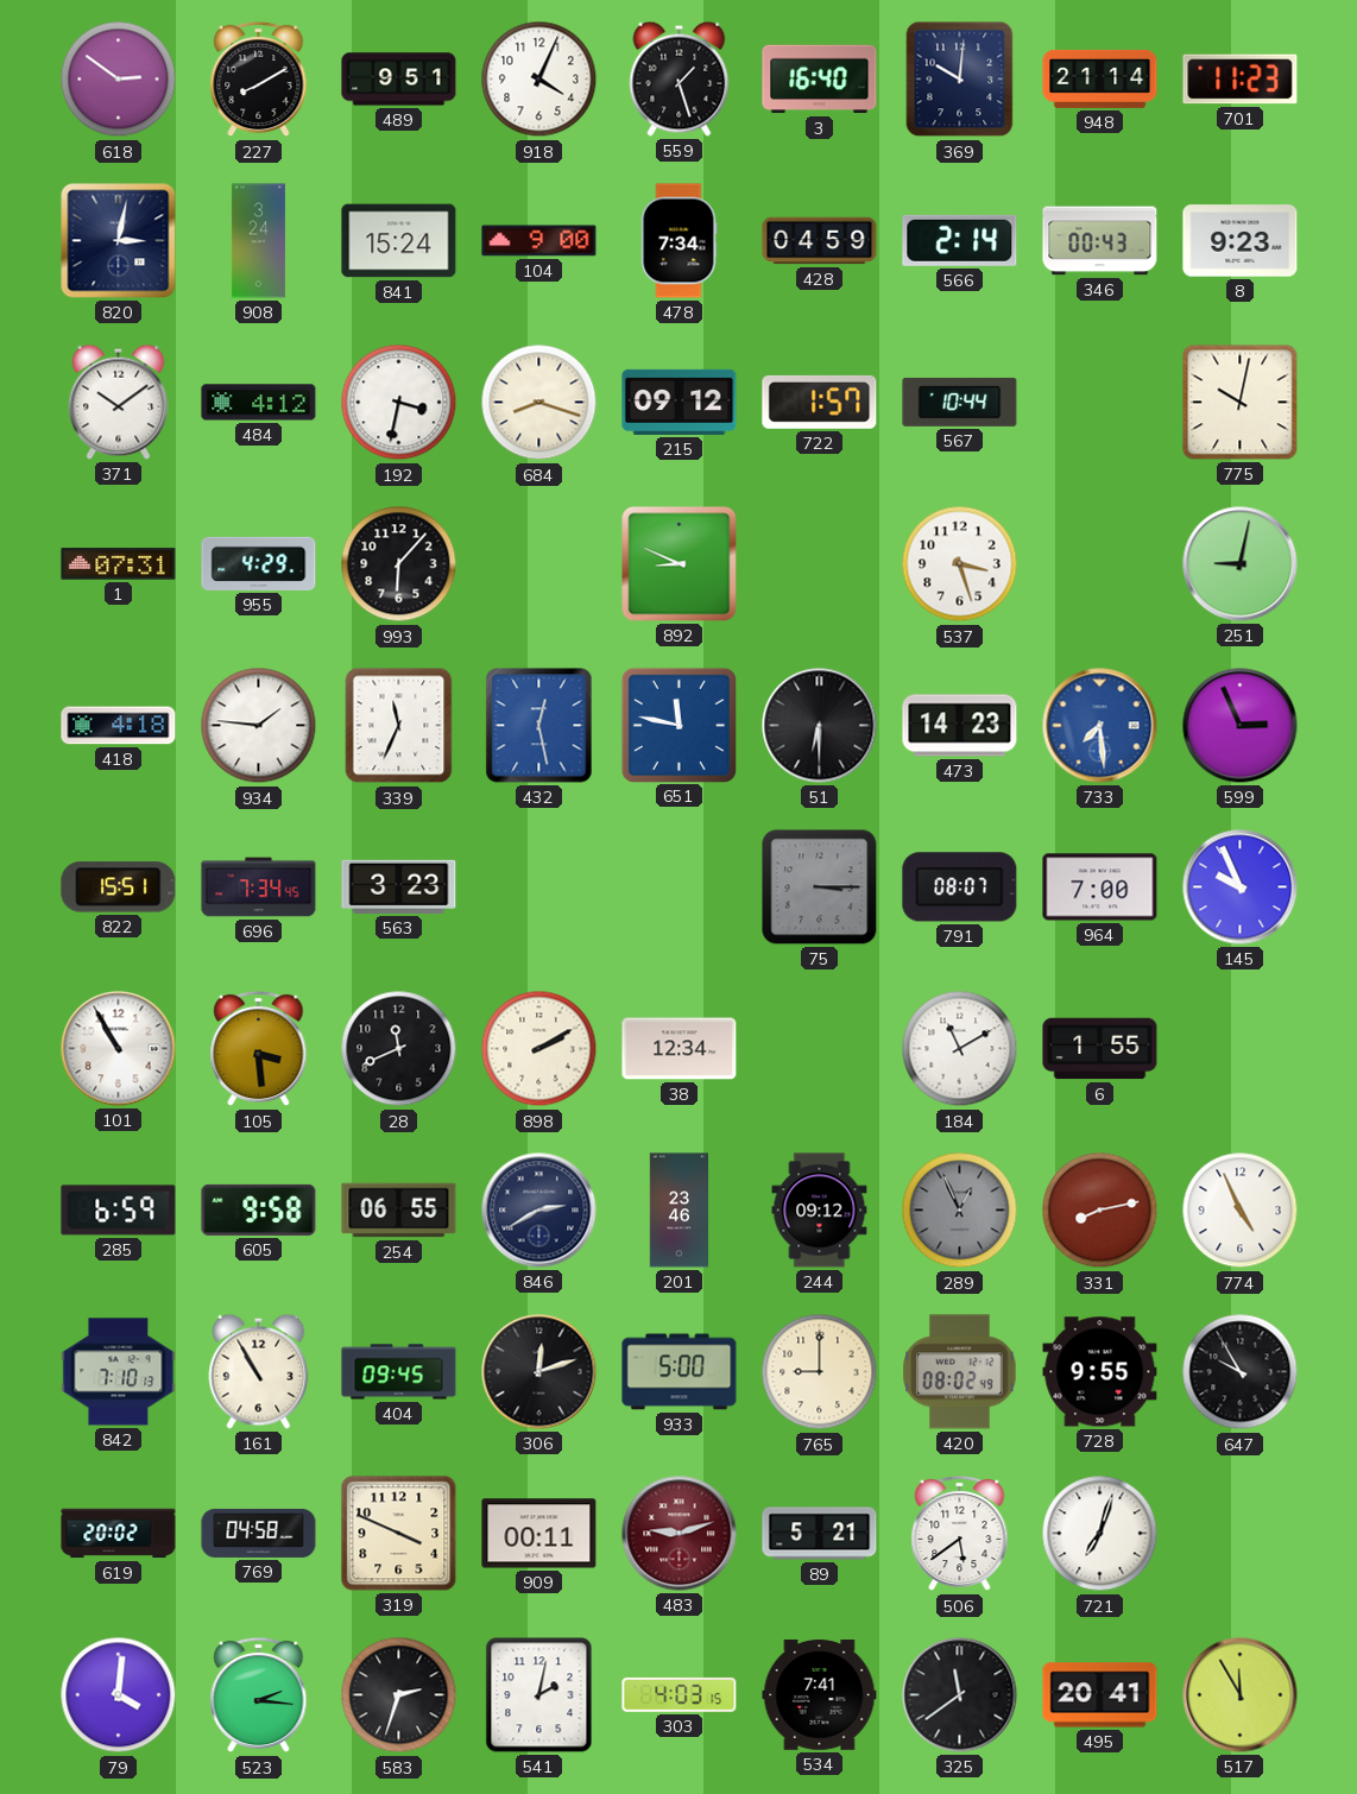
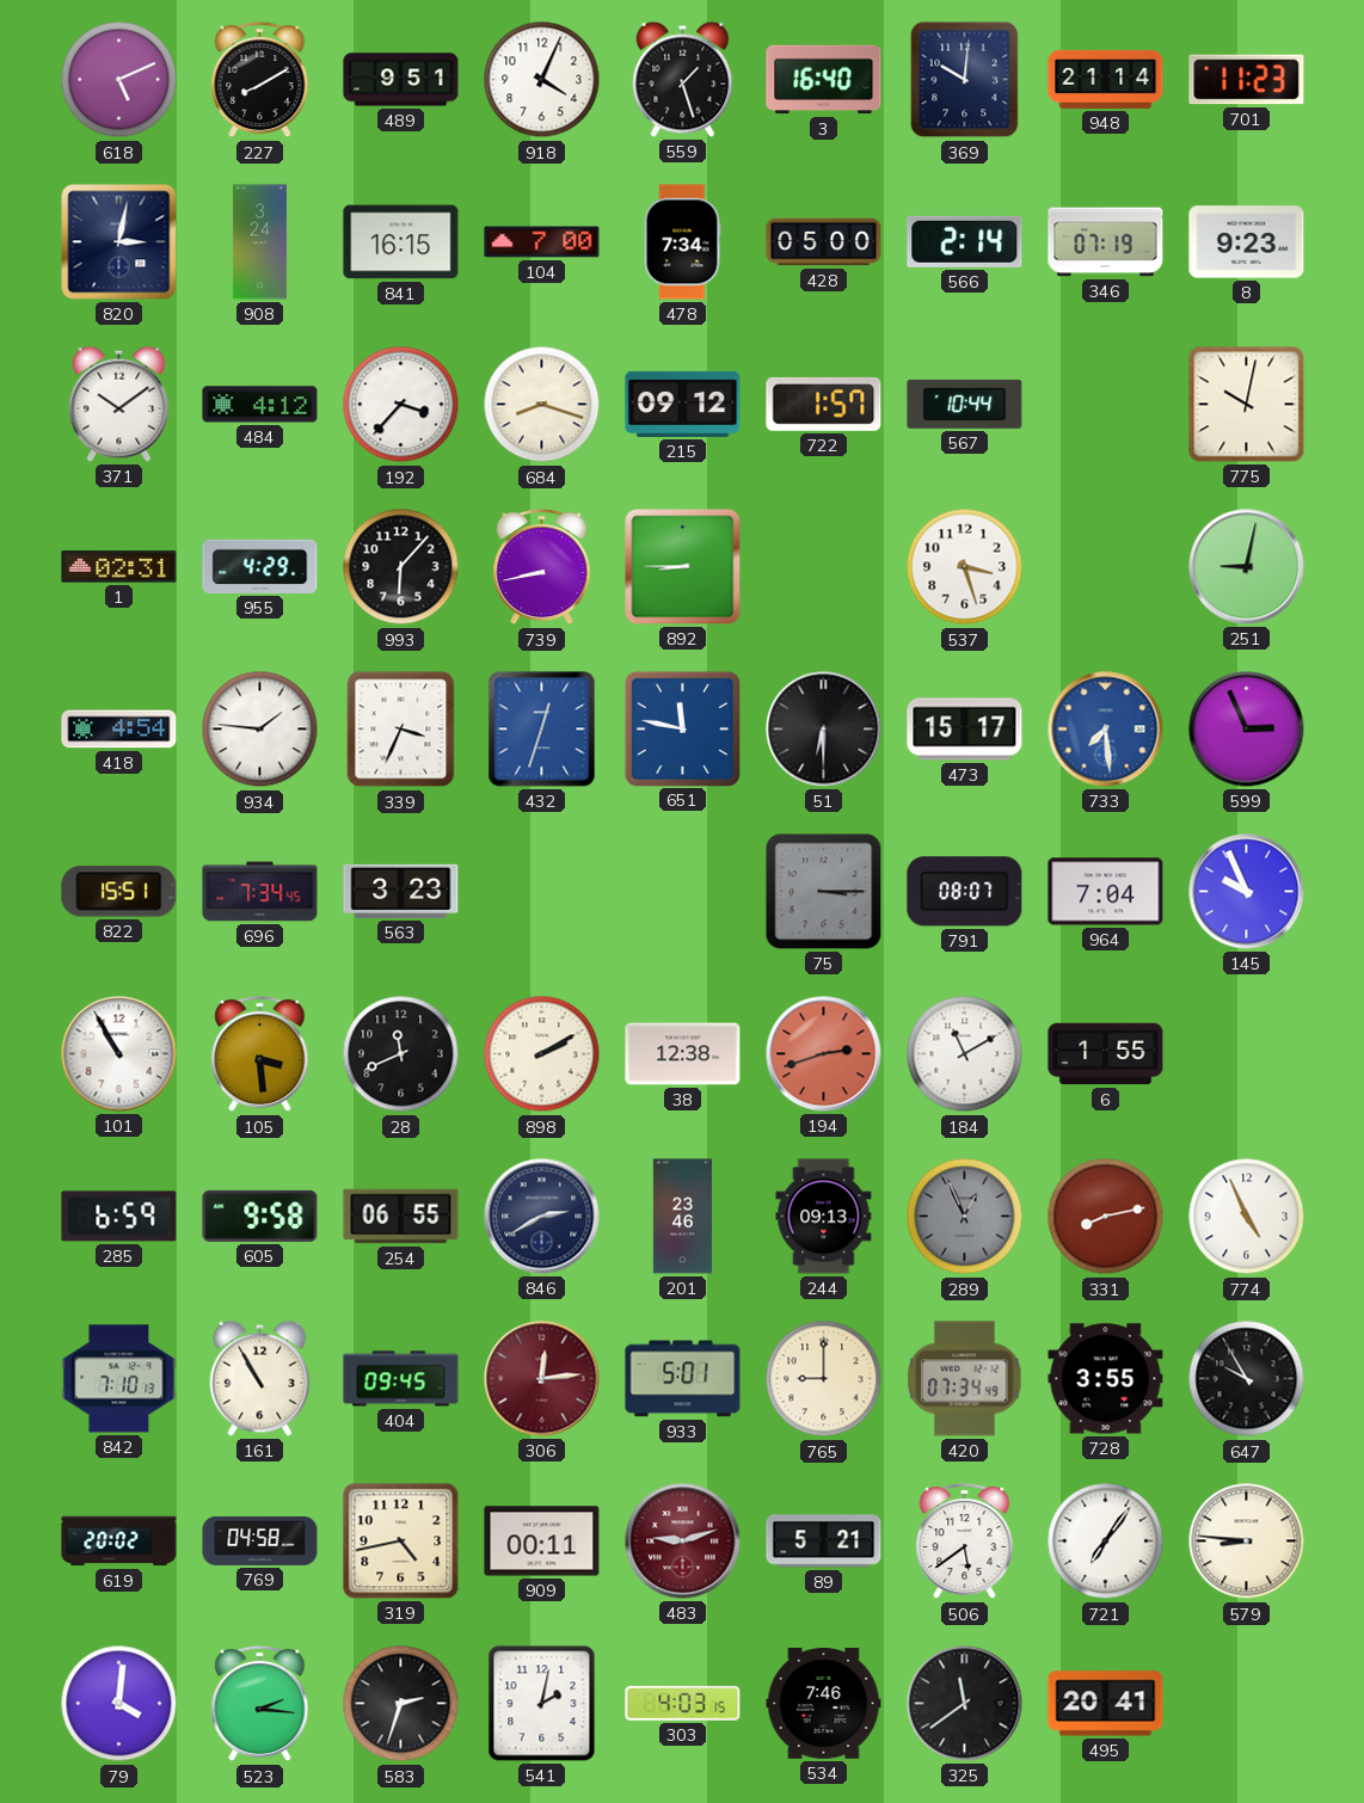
618: 2:51 -> 5:11 (119, 80)
841: 15:24 -> 16:15 (401, 242)
104: 9:00 -> 7:00 (542, 242)
428: 04:59 -> 05:00 (824, 242)
346: 00:43 -> 07:19 (1106, 242)
192: 3:32 -> 3:37 (401, 405)
1: 07:31 -> 02:31 (119, 567)
739: none -> 8:43 (542, 567)
892: 8:49 -> 8:45 (683, 567)
418: 4:18 -> 4:54 (119, 730)
339: 11:34 -> 3:34 (401, 730)
432: 12:28 -> 12:33 (542, 730)
473: 14:23 -> 15:17 (965, 730)
964: 7:00 -> 7:04 (1106, 892)
38: 12:34 -> 12:38 (683, 1054)
194: none -> 2:42 (824, 1054)
244: 09:12 -> 09:13 (824, 1217)
306: 12:12 -> 12:14 (542, 1379)
306 dial: black -> burgundy (542, 1379)
933: 5:00 -> 5:01 (683, 1379)
420: 08:02 -> 07:34 (965, 1379)
728: 9:55 -> 3:55 (1106, 1379)
319: 3:49 -> 4:43 (401, 1542)
721: 7:03 -> 7:06 (1106, 1542)
579: none -> 8:46 (1247, 1542)
534: 7:41 -> 7:46 (824, 1704)
517: 11:55 -> none (1241, 1695)
